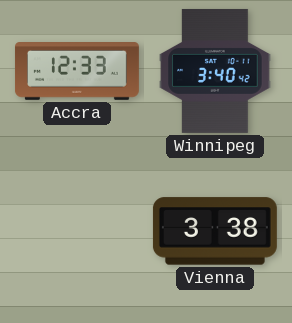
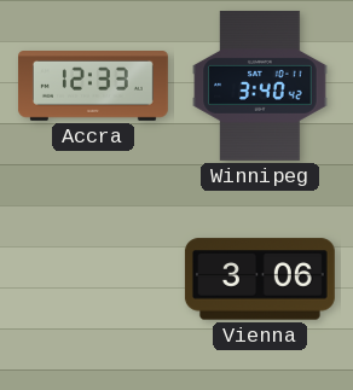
Vienna: 3:38 -> 3:06 (260, 279)
